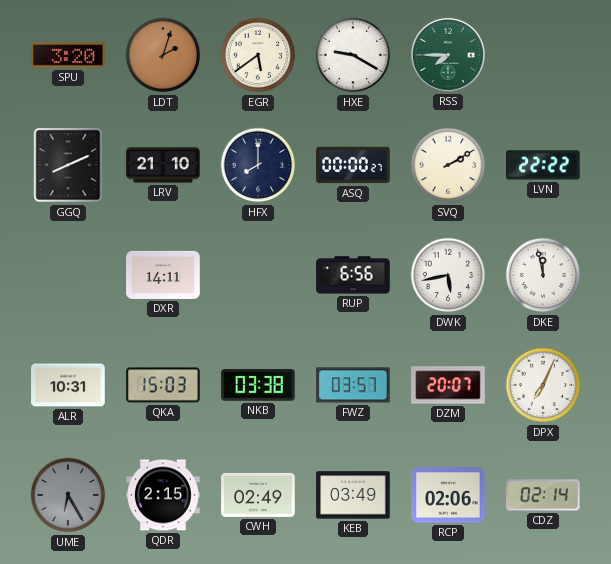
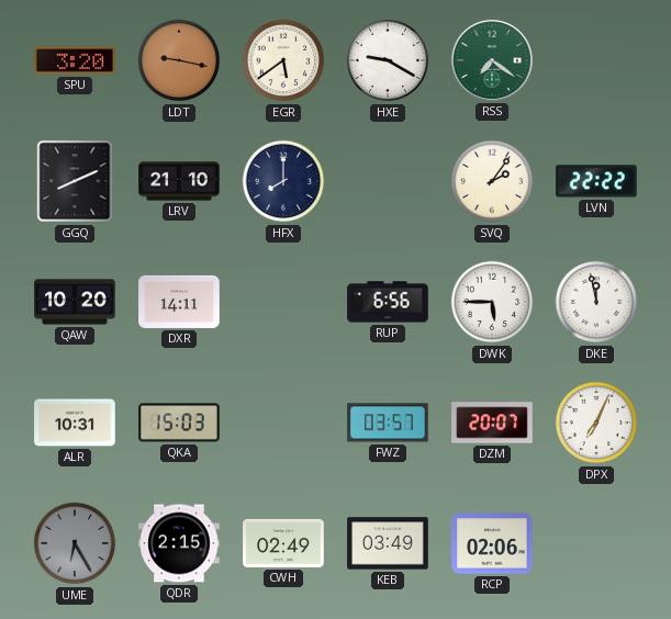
LDT: 2:03 -> 9:17 (179, 60)
RSS: 7:45 -> 7:21 (492, 60)
ASQ: 00:00 -> none (353, 165)
SVQ: 2:10 -> 2:06 (492, 181)
QAW: none -> 10:20 (75, 302)
DWK: 5:43 -> 5:45 (492, 302)
NKB: 03:38 -> none (258, 385)
CDZ: 02:14 -> none (543, 495)
